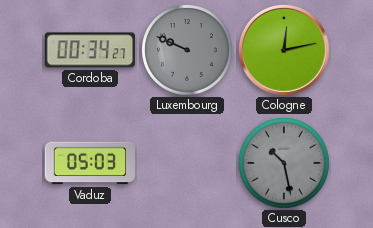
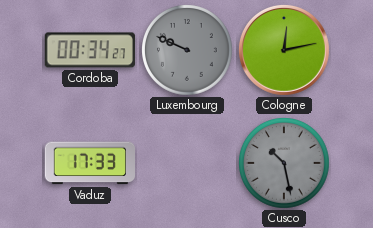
Vaduz: 05:03 -> 17:33 (89, 163)
